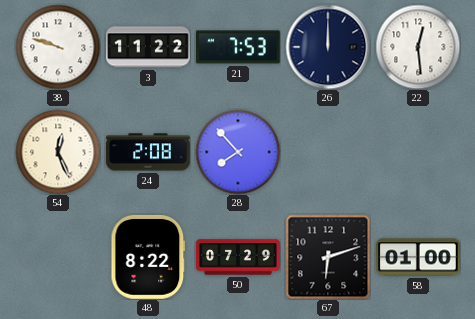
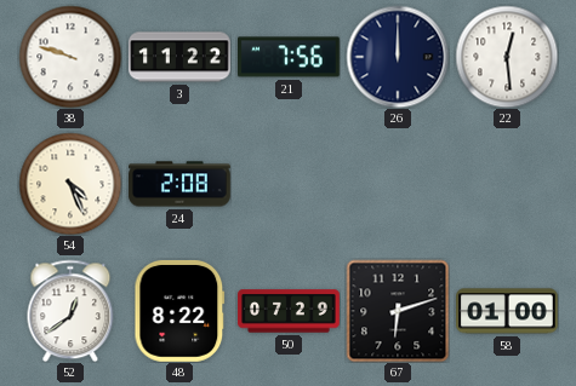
21: 7:53 -> 7:56 (290, 57)
54: 12:26 -> 4:26 (70, 184)
28: 7:53 -> none (238, 152)
52: none -> 12:39 (70, 311)
